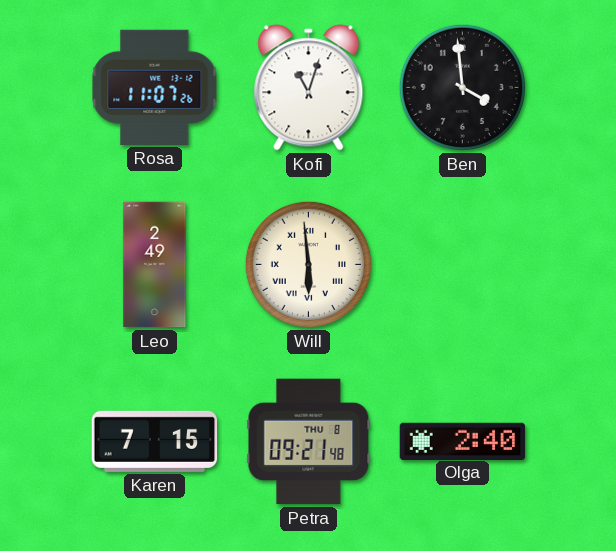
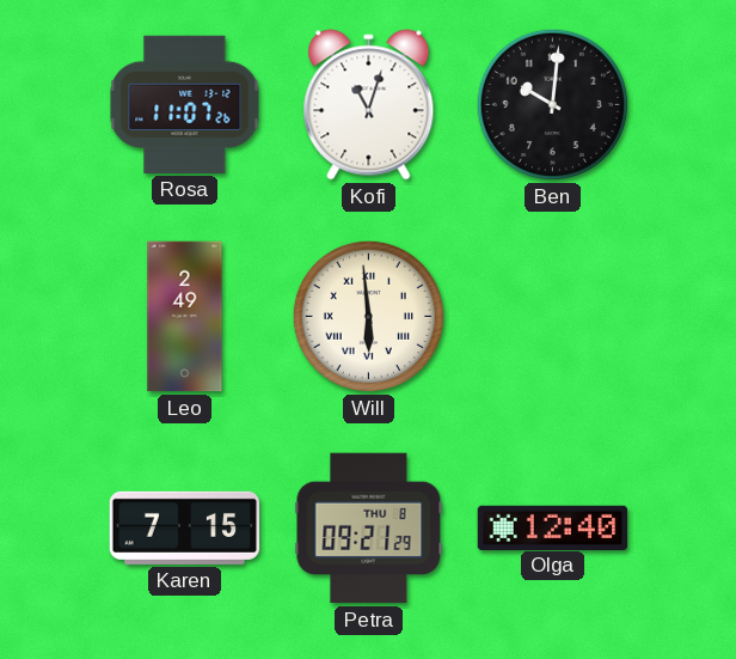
Ben: 3:59 -> 10:01 (552, 104)
Petra: 09:21:48 -> 09:21:29 (369, 529)
Olga: 2:40 -> 12:40 (553, 527)
